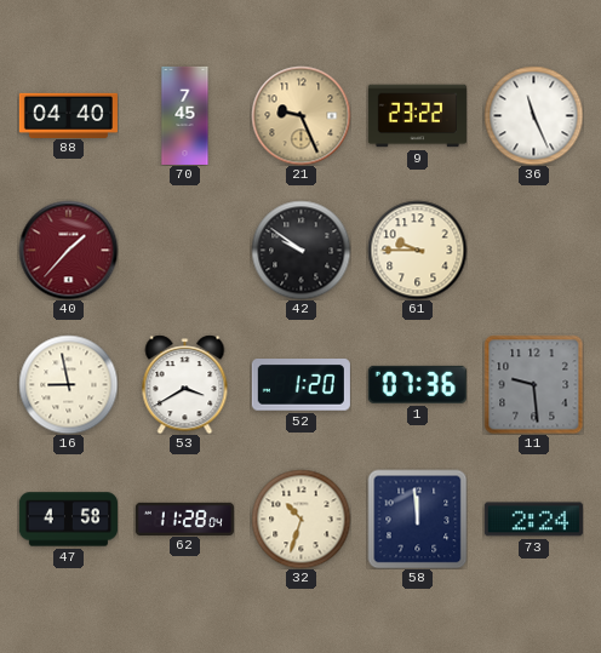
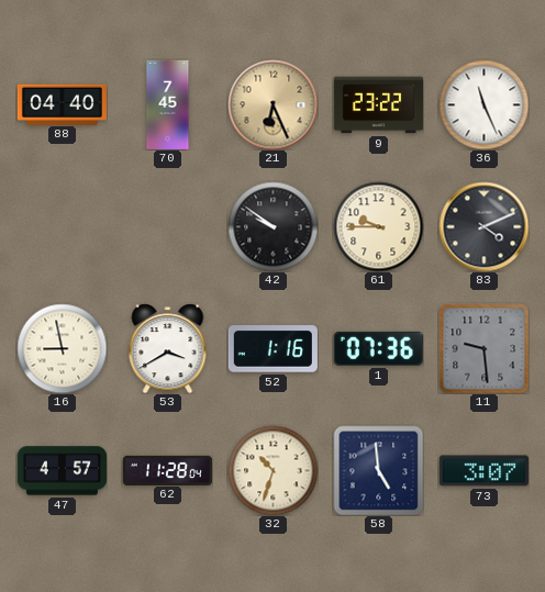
21: 9:26 -> 6:26 (272, 104)
40: 1:37 -> none (68, 250)
83: none -> 4:11 (483, 226)
52: 1:20 -> 1:16 (272, 349)
47: 4:58 -> 4:57 (62, 471)
58: 11:59 -> 4:59 (378, 470)
73: 2:24 -> 3:07 (483, 471)
